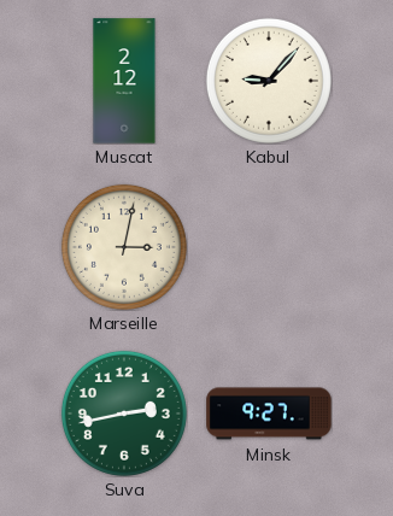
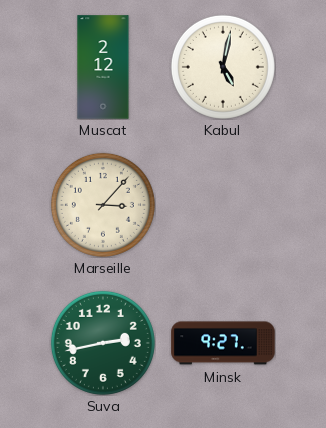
Kabul: 9:07 -> 5:02 (223, 67)
Marseille: 3:02 -> 3:07 (103, 205)
